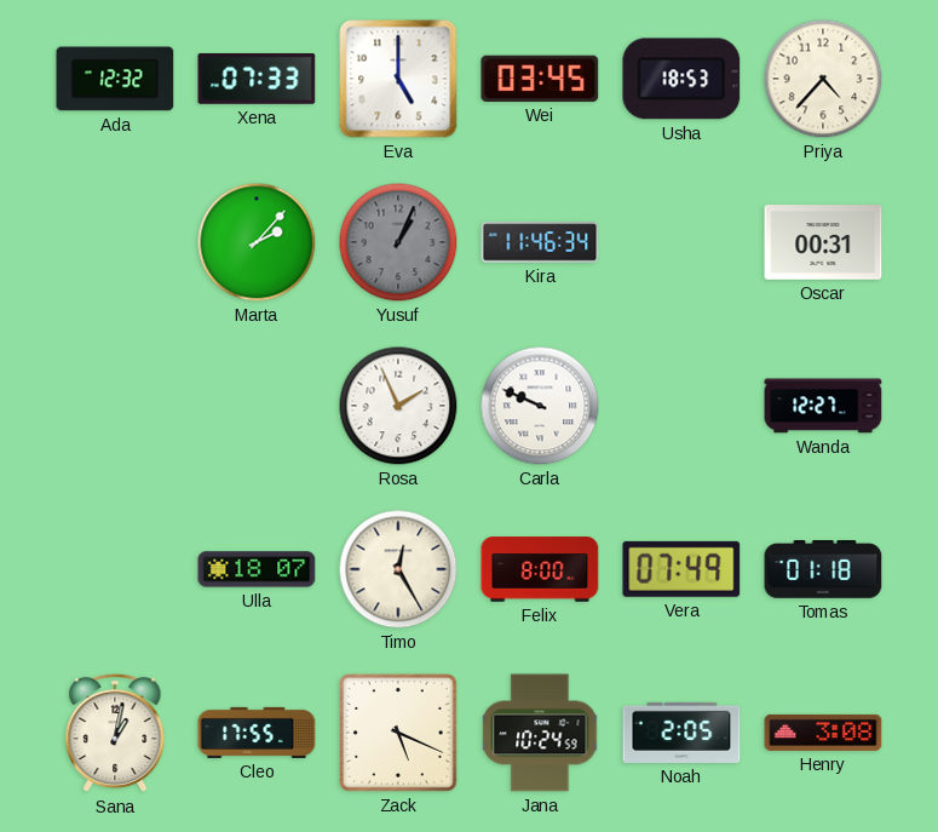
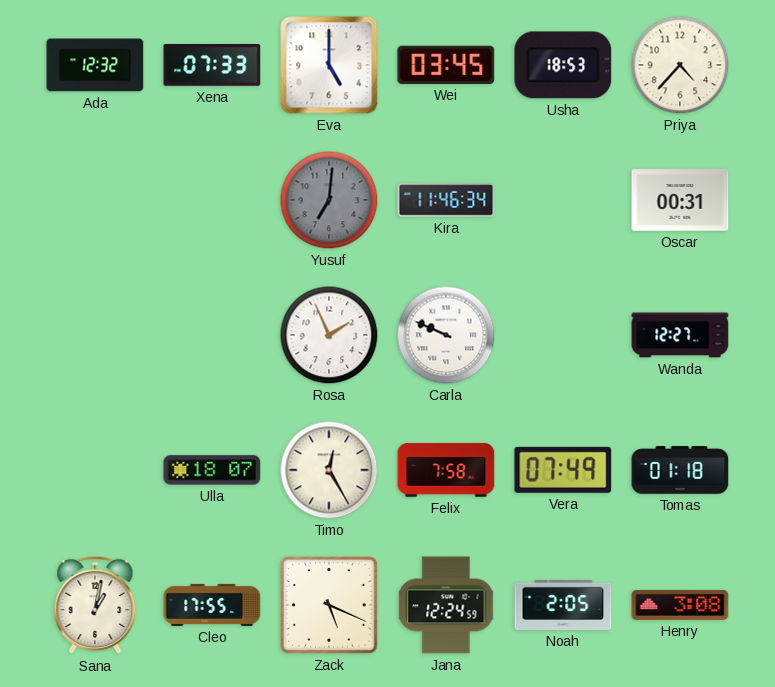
Marta: 2:07 -> none (257, 242)
Yusuf: 1:04 -> 7:01 (329, 200)
Felix: 8:00 -> 7:58 (446, 470)
Jana: 10:24 -> 12:24 (446, 605)
